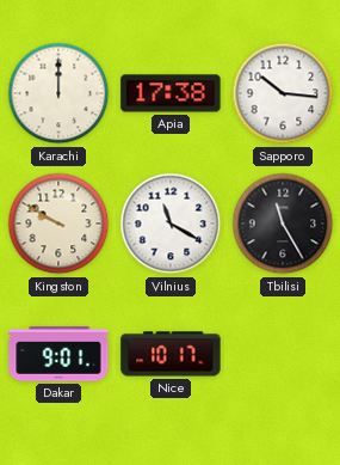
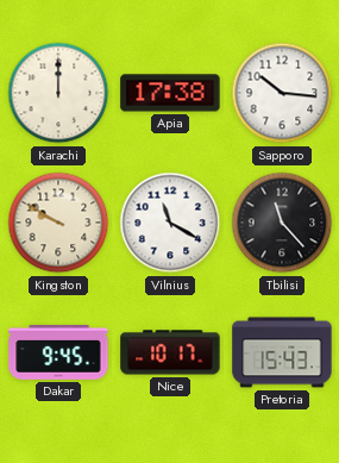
Tbilisi: 11:25 -> 11:23 (282, 223)
Dakar: 9:01 -> 9:45 (58, 352)
Pretoria: none -> 15:43 (282, 352)
